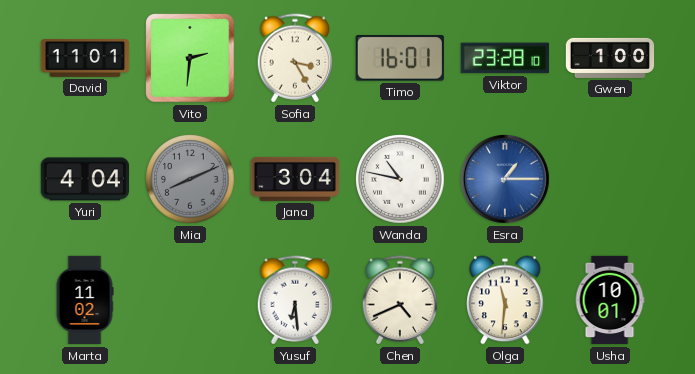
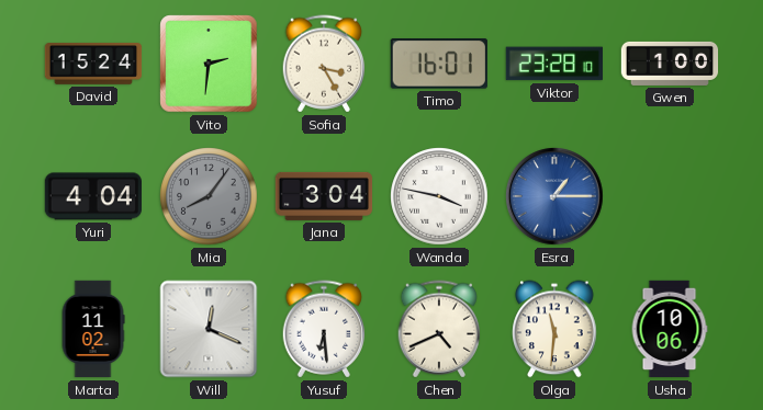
David: 11:01 -> 15:24 (93, 64)
Mia: 8:11 -> 8:06 (209, 196)
Wanda: 10:47 -> 3:47 (439, 196)
Will: none -> 12:19 (209, 329)
Usha: 10:01 -> 10:06 (670, 329)
